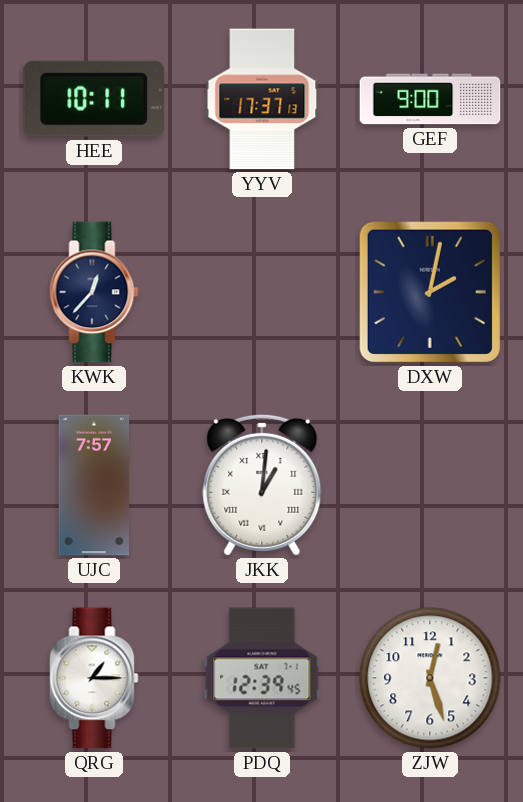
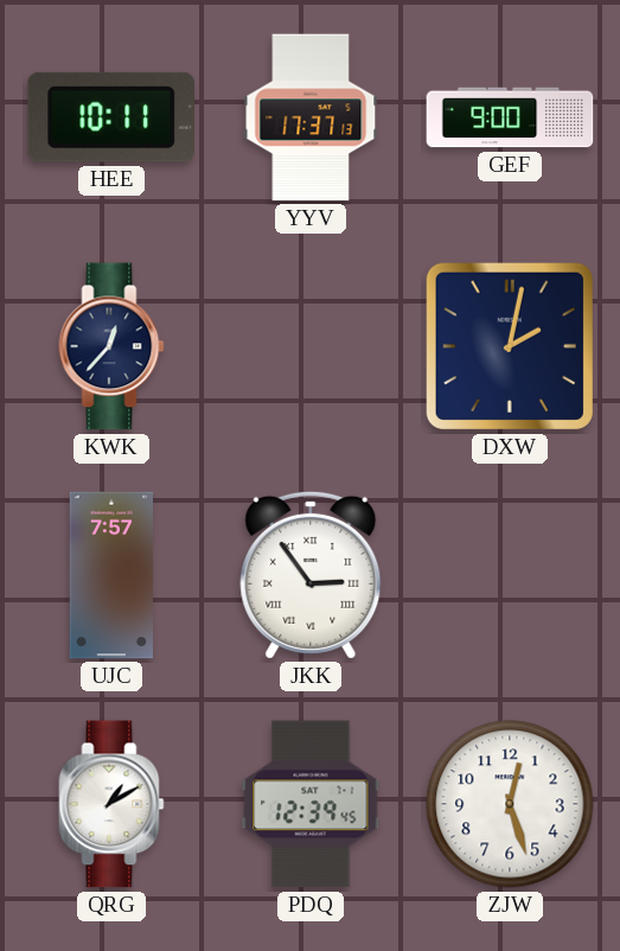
JKK: 1:01 -> 2:54 (311, 575)
QRG: 1:15 -> 1:10 (111, 804)
